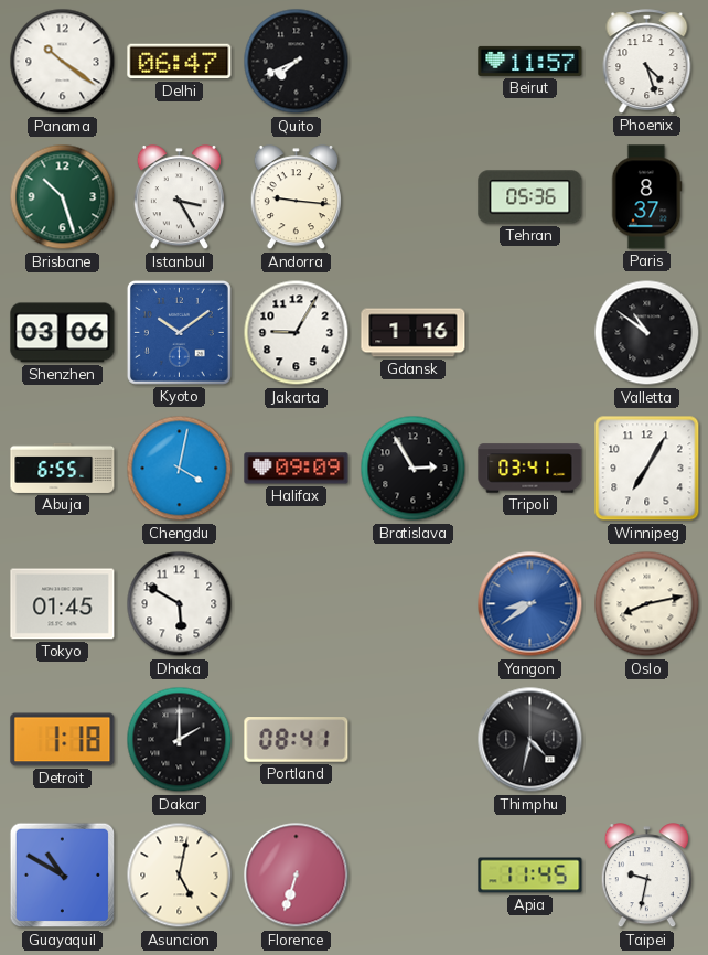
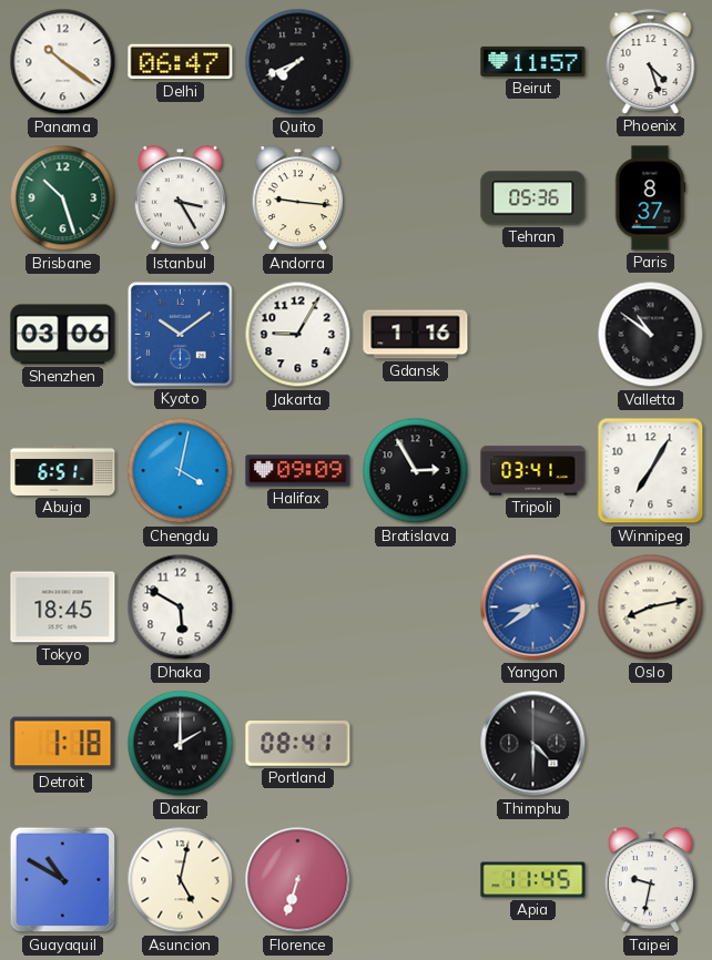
Abuja: 6:55 -> 6:51 (63, 470)
Tokyo: 01:45 -> 18:45 (63, 607)
Thimphu: 4:32 -> 4:30 (533, 744)
